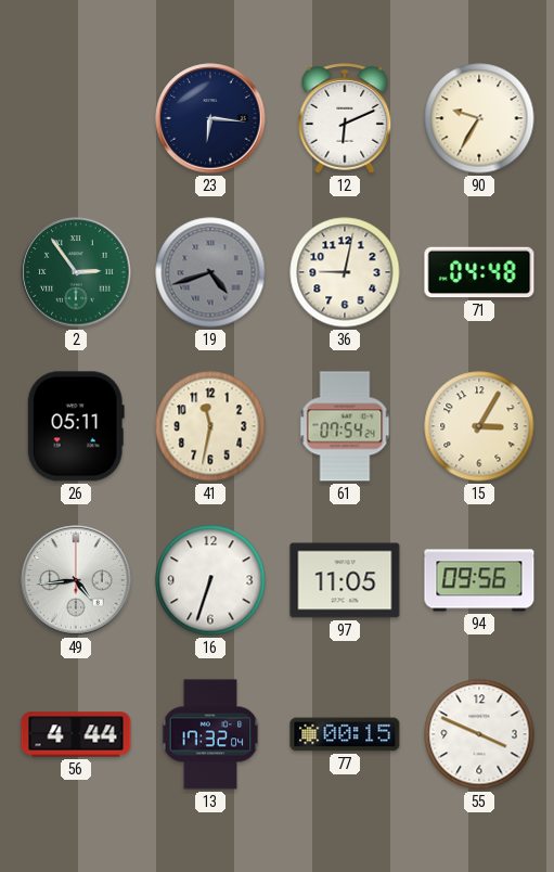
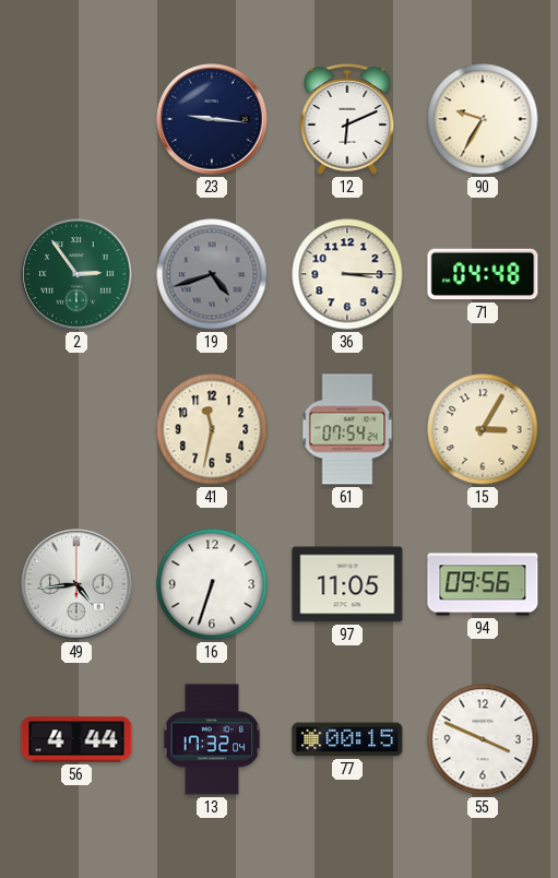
23: 6:16 -> 9:16 (212, 119)
36: 9:02 -> 3:15 (347, 274)
26: 05:11 -> none (76, 426)
